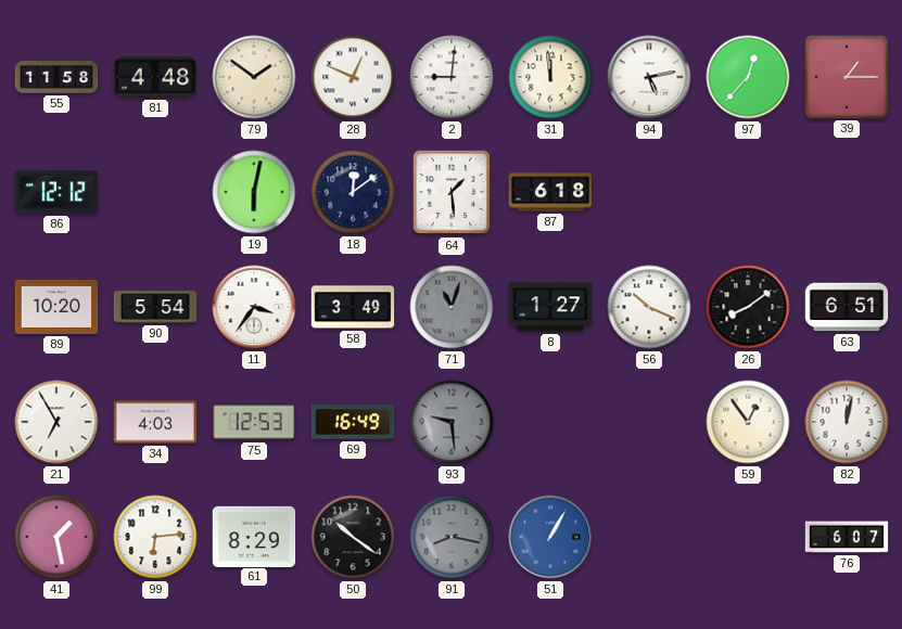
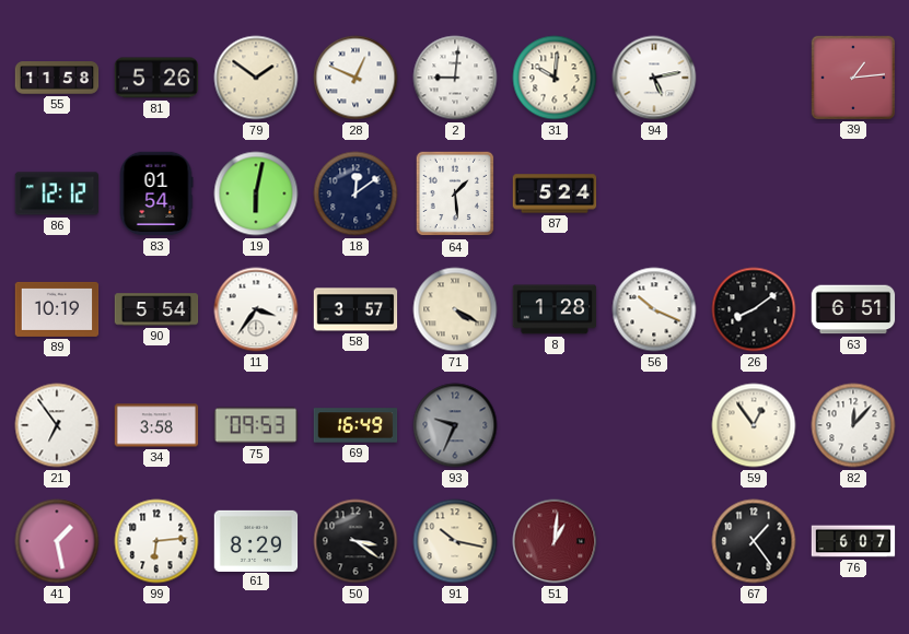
81: 4:48 -> 5:26 (156, 78)
31: 11:59 -> 10:01 (555, 78)
97: 12:37 -> none (748, 77)
39: 1:15 -> 1:14 (852, 77)
83: none -> 01:54 (156, 193)
87: 6:18 -> 5:24 (555, 193)
89: 10:20 -> 10:19 (57, 309)
58: 3:49 -> 3:57 (356, 309)
71: 11:03 -> 4:20 (455, 309)
71 dial: grey -> cream (455, 309)
8: 1:27 -> 1:28 (555, 309)
21: 6:55 -> 6:54 (57, 425)
34: 4:03 -> 3:58 (156, 425)
75: 12:53 -> 09:53 (256, 425)
93: 9:29 -> 9:34 (455, 425)
82: 12:02 -> 12:07 (853, 425)
50: 10:21 -> 3:21 (356, 541)
91: 8:17 -> 10:17 (455, 541)
91 dial: grey -> cream (455, 541)
51: 1:05 -> 1:01 (555, 541)
51 dial: blue -> burgundy (555, 541)
67: none -> 1:24 (754, 541)
